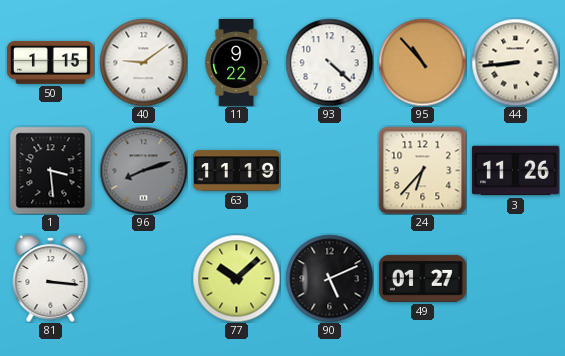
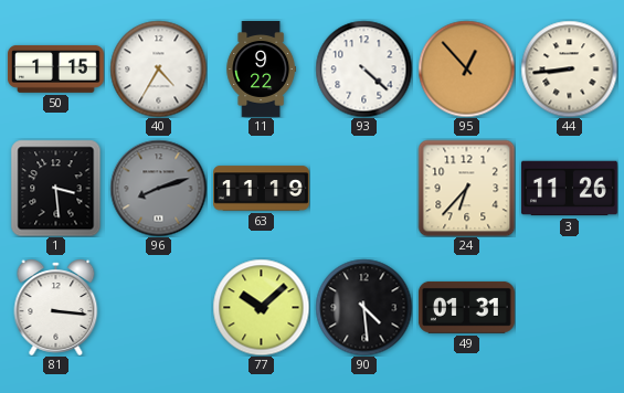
40: 9:09 -> 4:35 (158, 68)
95: 10:53 -> 12:53 (466, 68)
90: 5:11 -> 4:29 (363, 307)
49: 01:27 -> 01:31 (466, 307)
